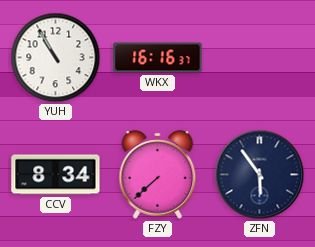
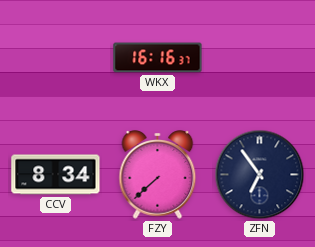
YUH: 10:55 -> none (56, 58)
ZFN: 5:54 -> 6:54 (260, 175)
